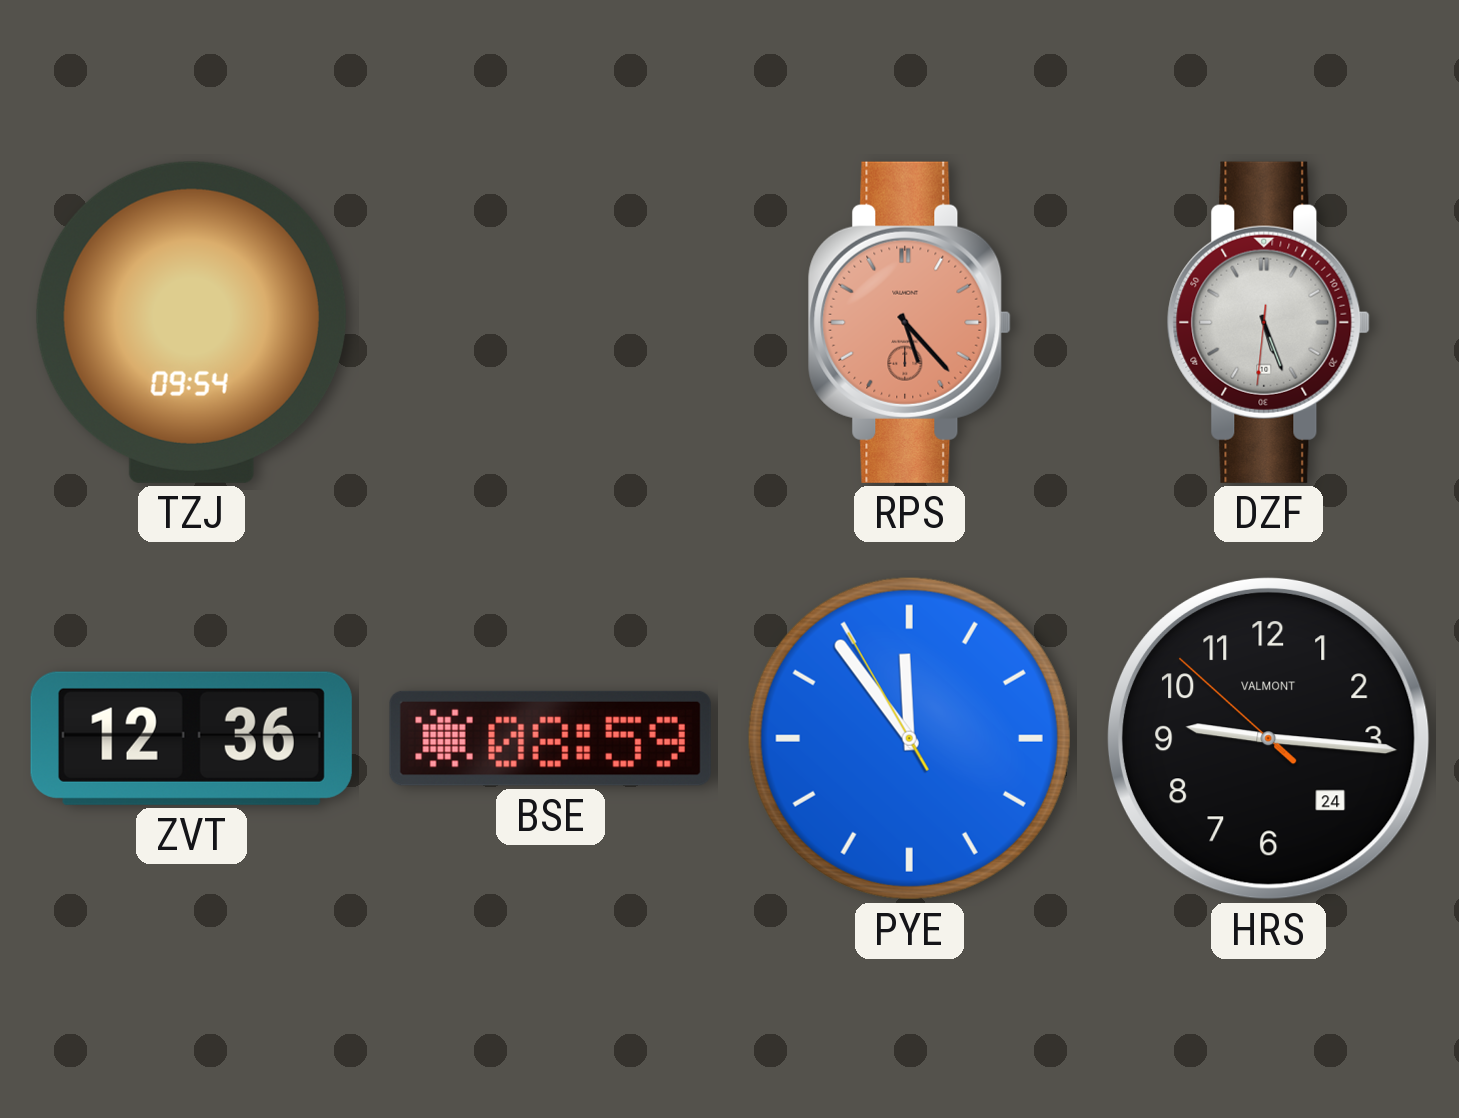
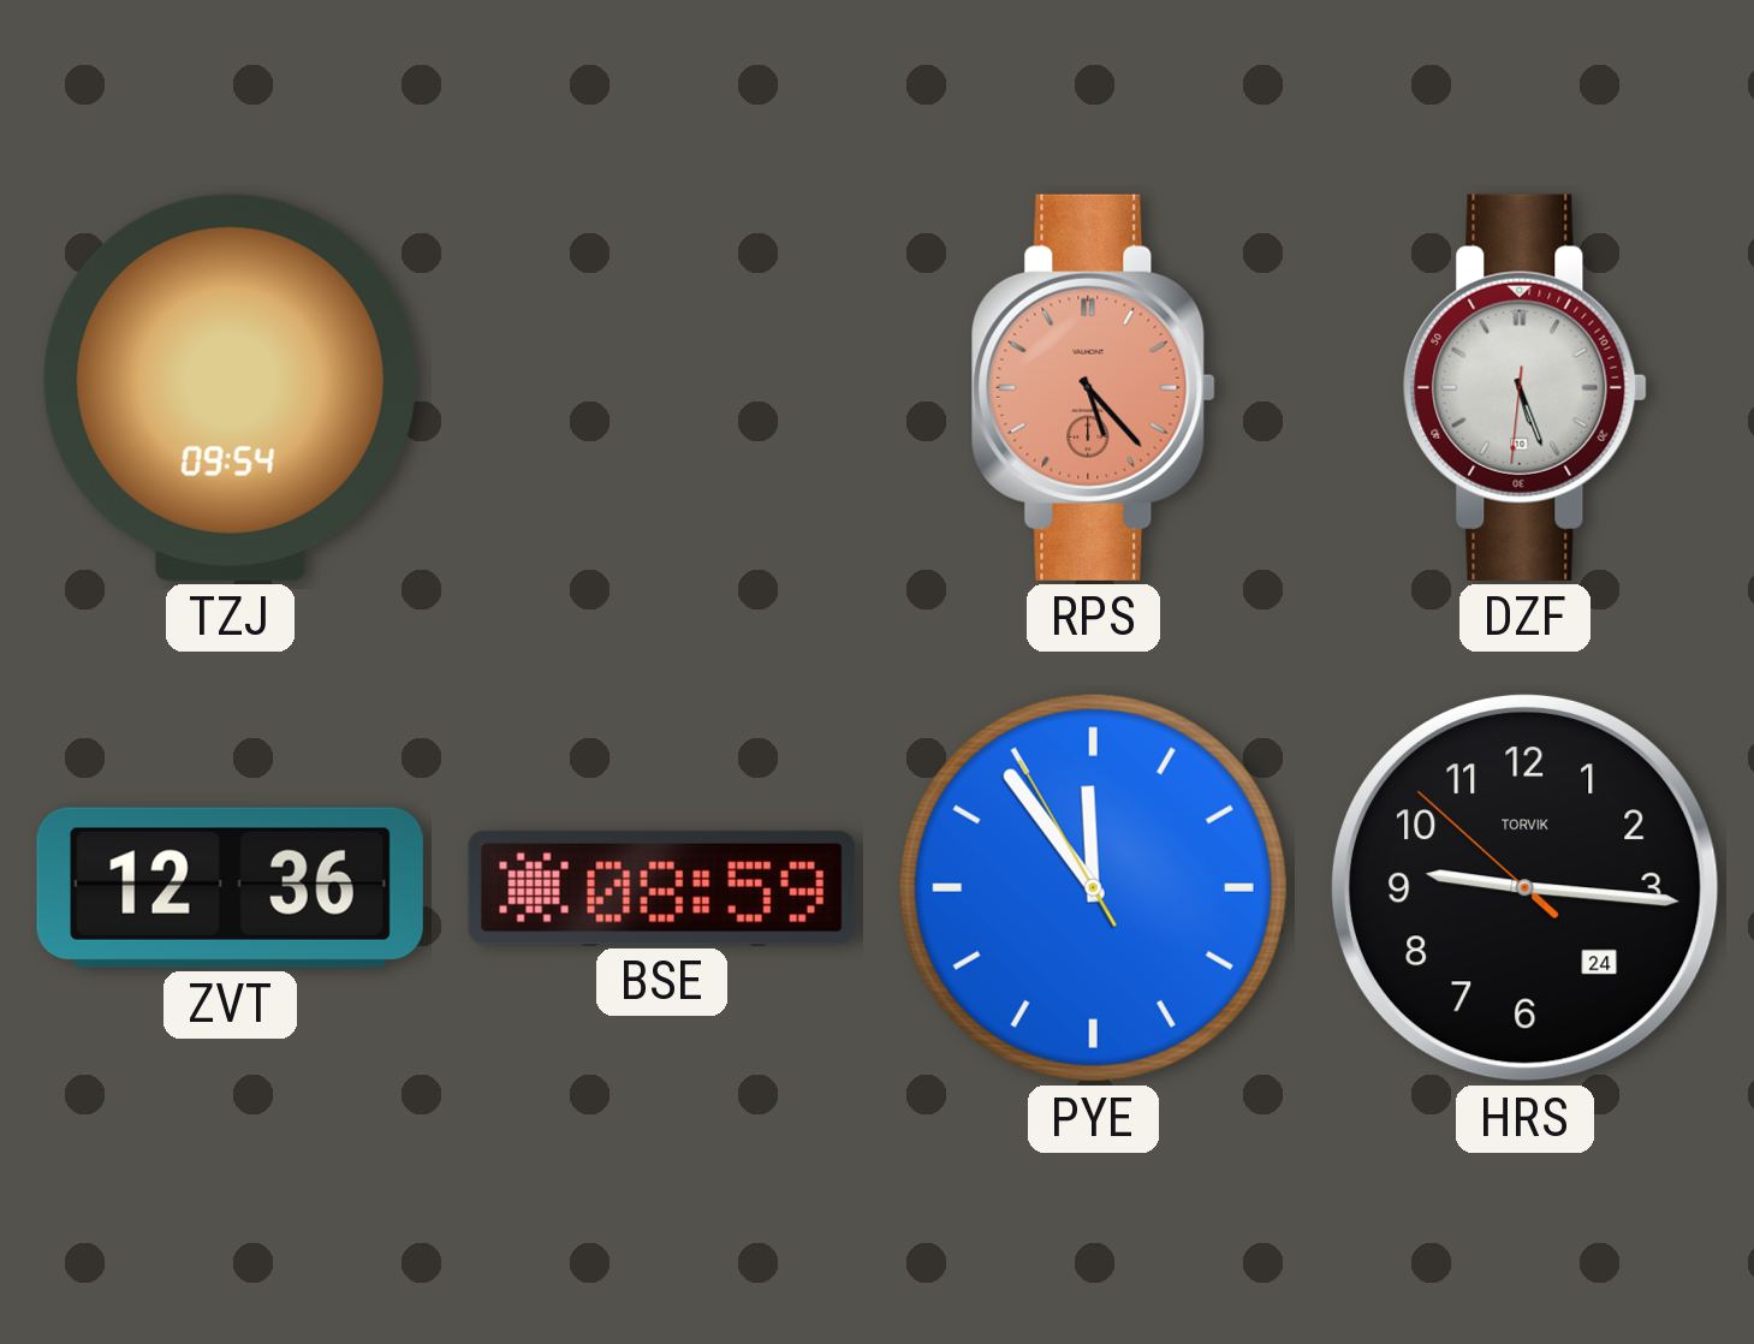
HRS brand: VALMONT -> TORVIK (1524, 887)
